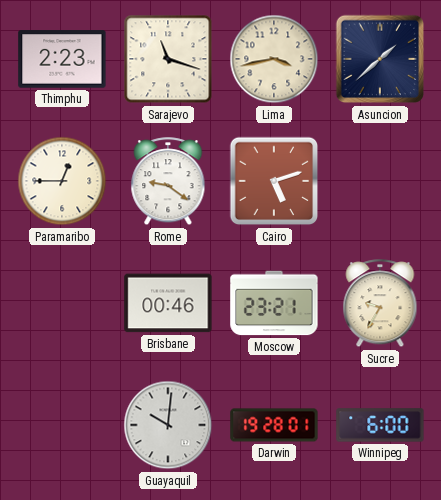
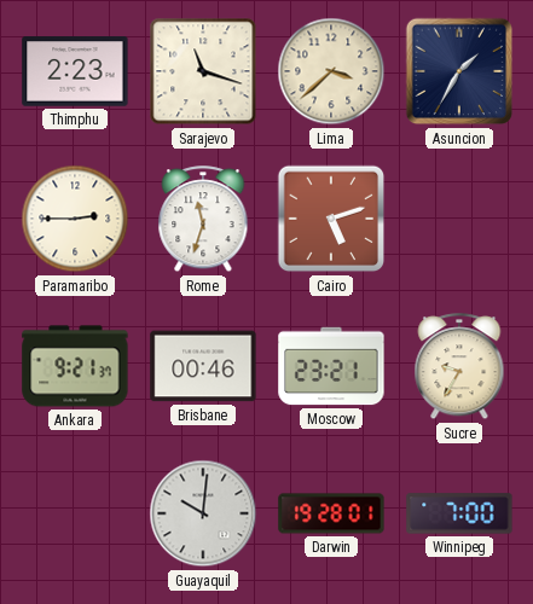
Lima: 3:43 -> 3:38 (331, 71)
Asuncion: 1:38 -> 1:35 (459, 71)
Paramaribo: 12:45 -> 2:45 (75, 219)
Rome: 9:21 -> 11:33 (203, 220)
Ankara: none -> 9:21 (75, 366)
Winnipeg: 6:00 -> 7:00 (459, 513)
